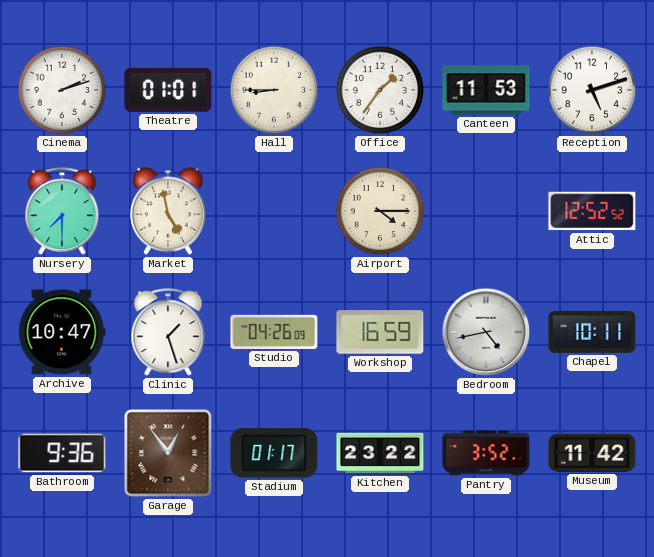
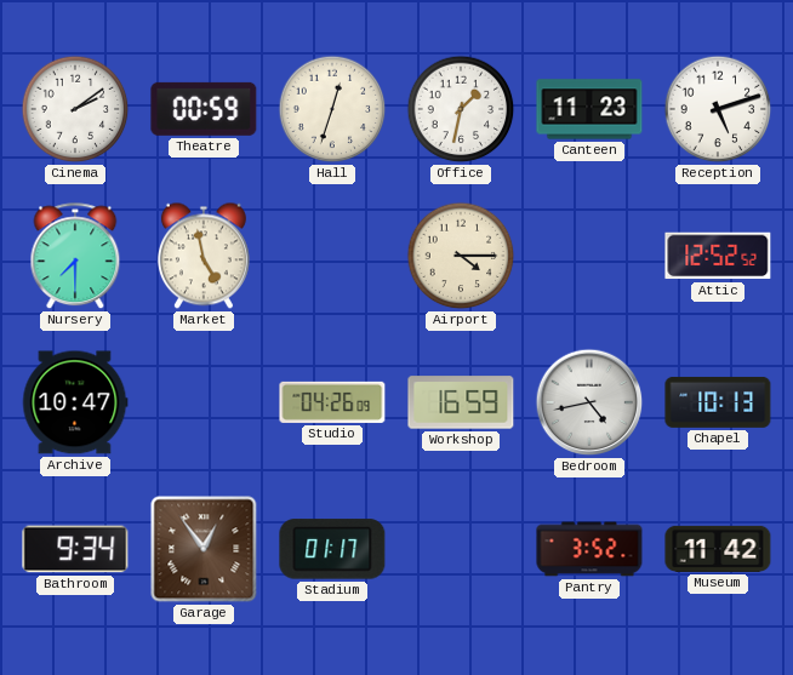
Cinema: 2:12 -> 2:09 (75, 109)
Theatre: 01:01 -> 00:59 (204, 109)
Hall: 8:45 -> 12:33 (332, 109)
Office: 1:36 -> 1:32 (461, 109)
Canteen: 11:53 -> 11:23 (589, 109)
Clinic: 1:27 -> none (168, 333)
Chapel: 10:11 -> 10:13 (718, 402)
Bathroom: 9:36 -> 9:34 (75, 549)
Kitchen: 23:22 -> none (380, 453)
